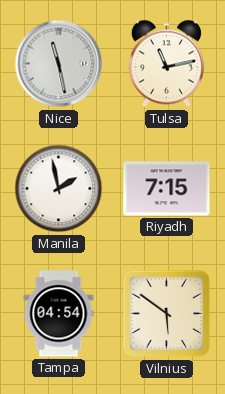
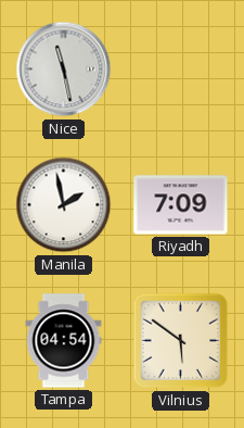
Tulsa: 11:13 -> none (166, 64)
Riyadh: 7:15 -> 7:09 (181, 205)
